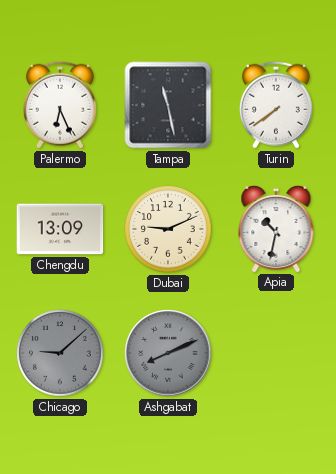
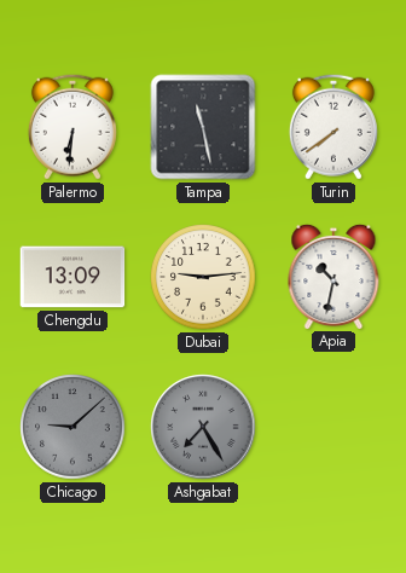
Palermo: 6:26 -> 6:31 (72, 127)
Dubai: 9:11 -> 9:14 (203, 277)
Ashgabat: 8:11 -> 7:25 (203, 427)
